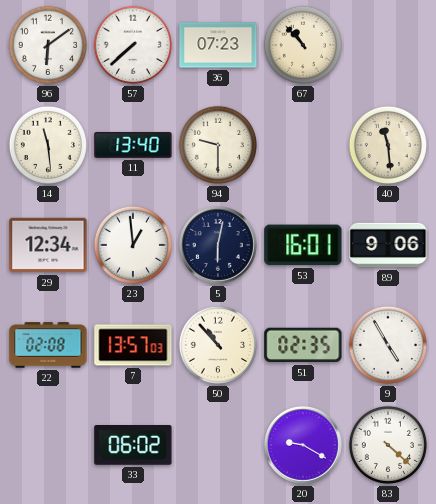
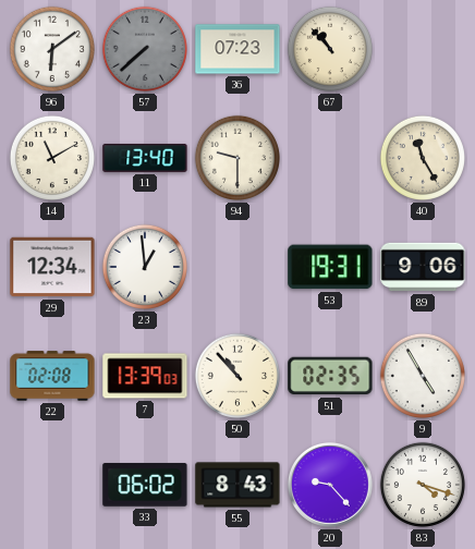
57 dial: white -> grey (145, 49)
14: 11:29 -> 11:10 (52, 158)
40: 11:29 -> 11:25 (423, 158)
5: 6:02 -> none (218, 245)
53: 16:01 -> 19:31 (330, 267)
7: 13:57 -> 13:39 (145, 376)
55: none -> 8:43 (237, 485)
20: 9:20 -> 9:23 (330, 485)
83: 4:22 -> 4:18 (423, 485)
